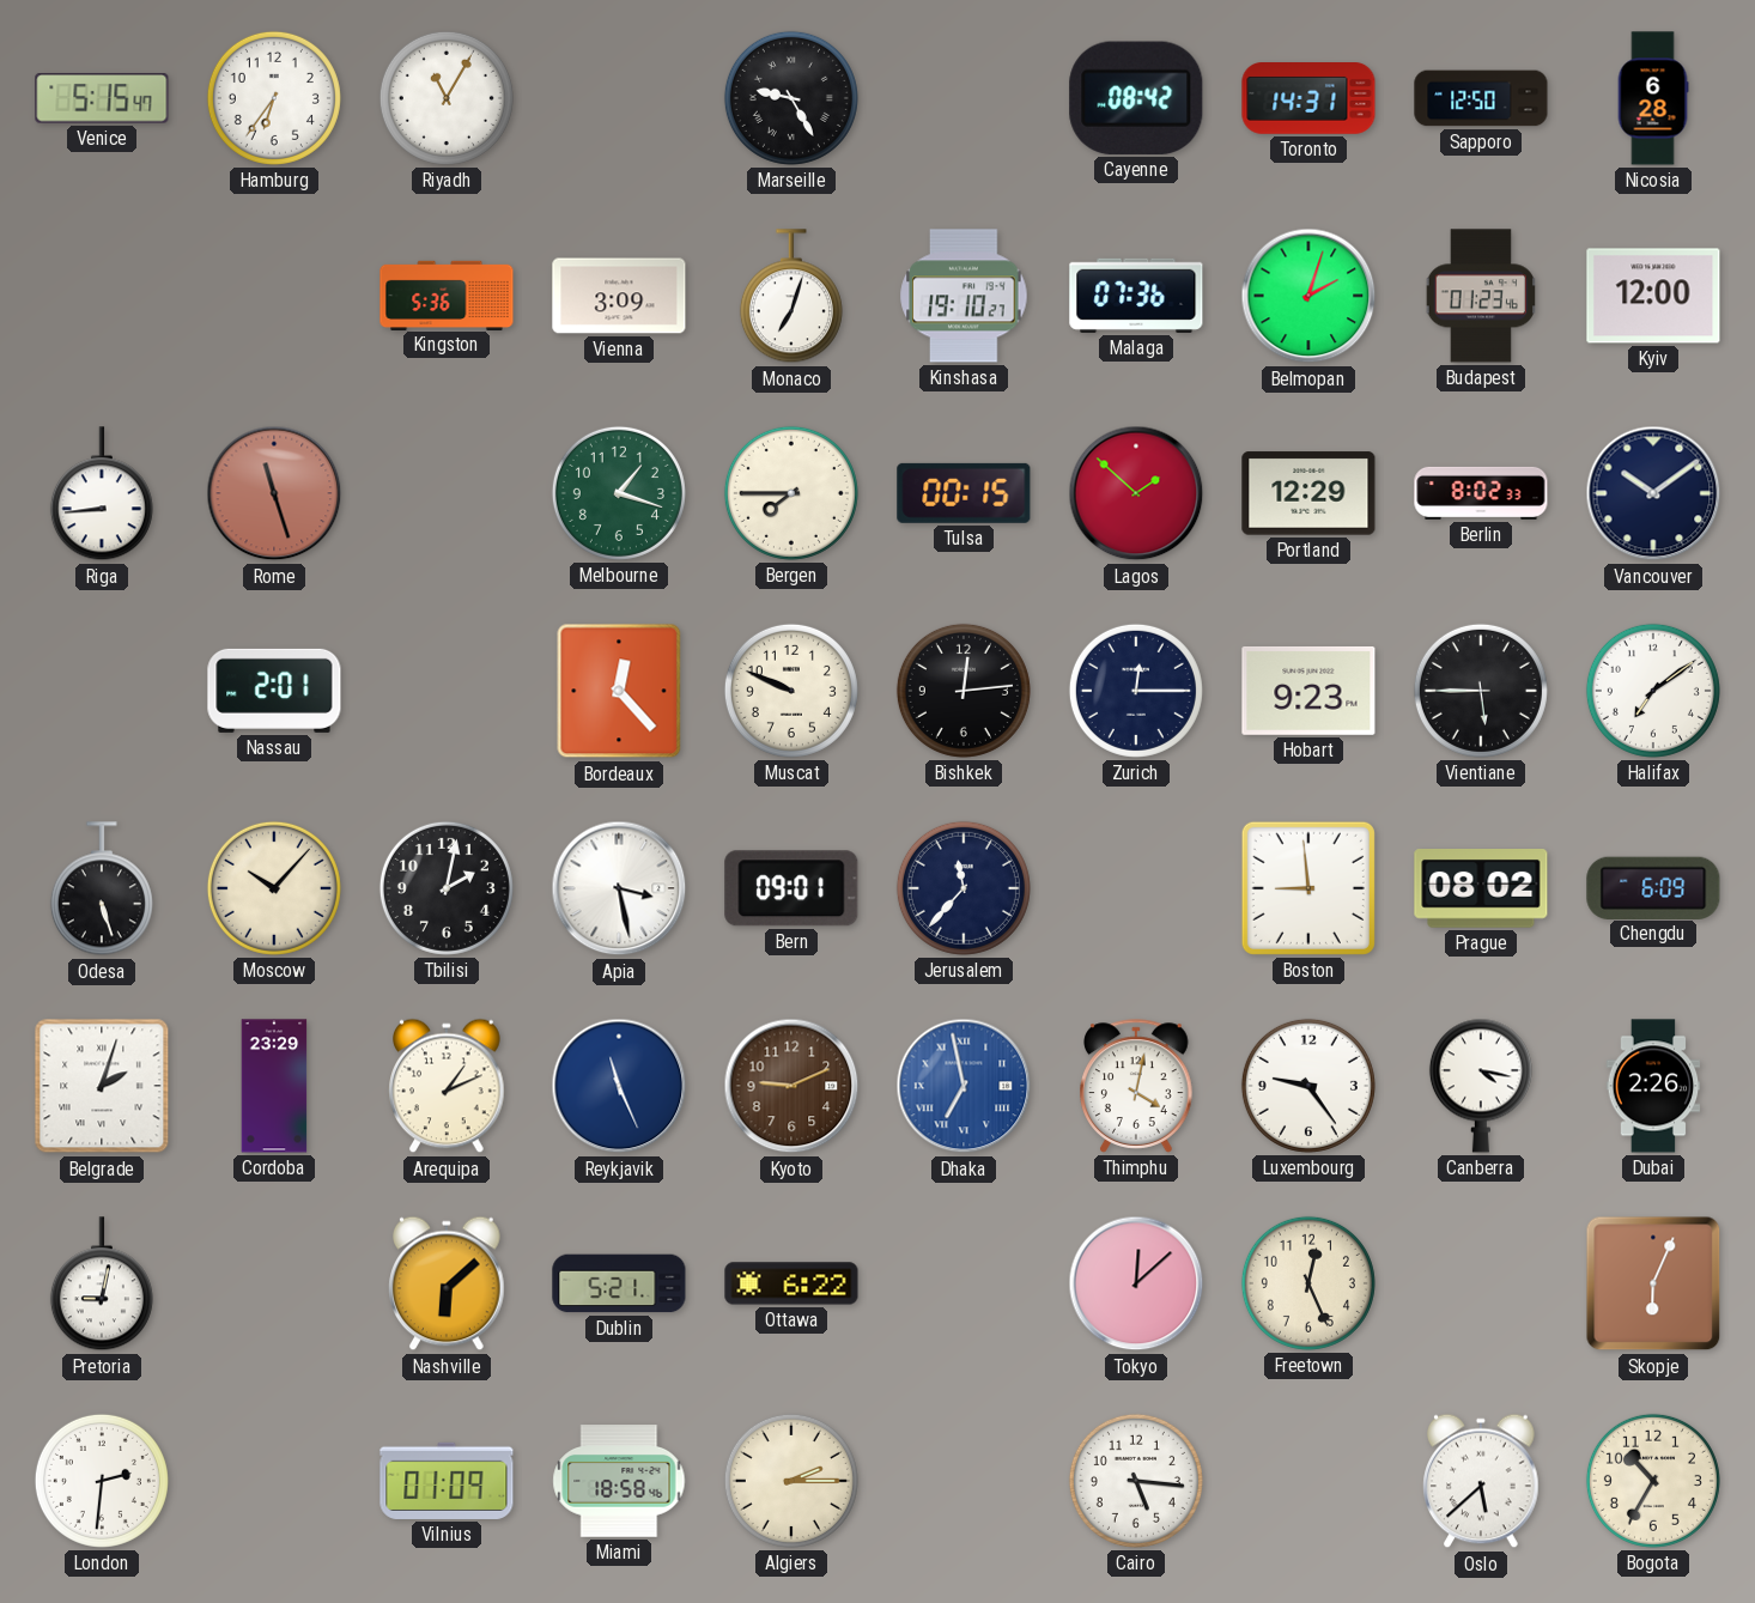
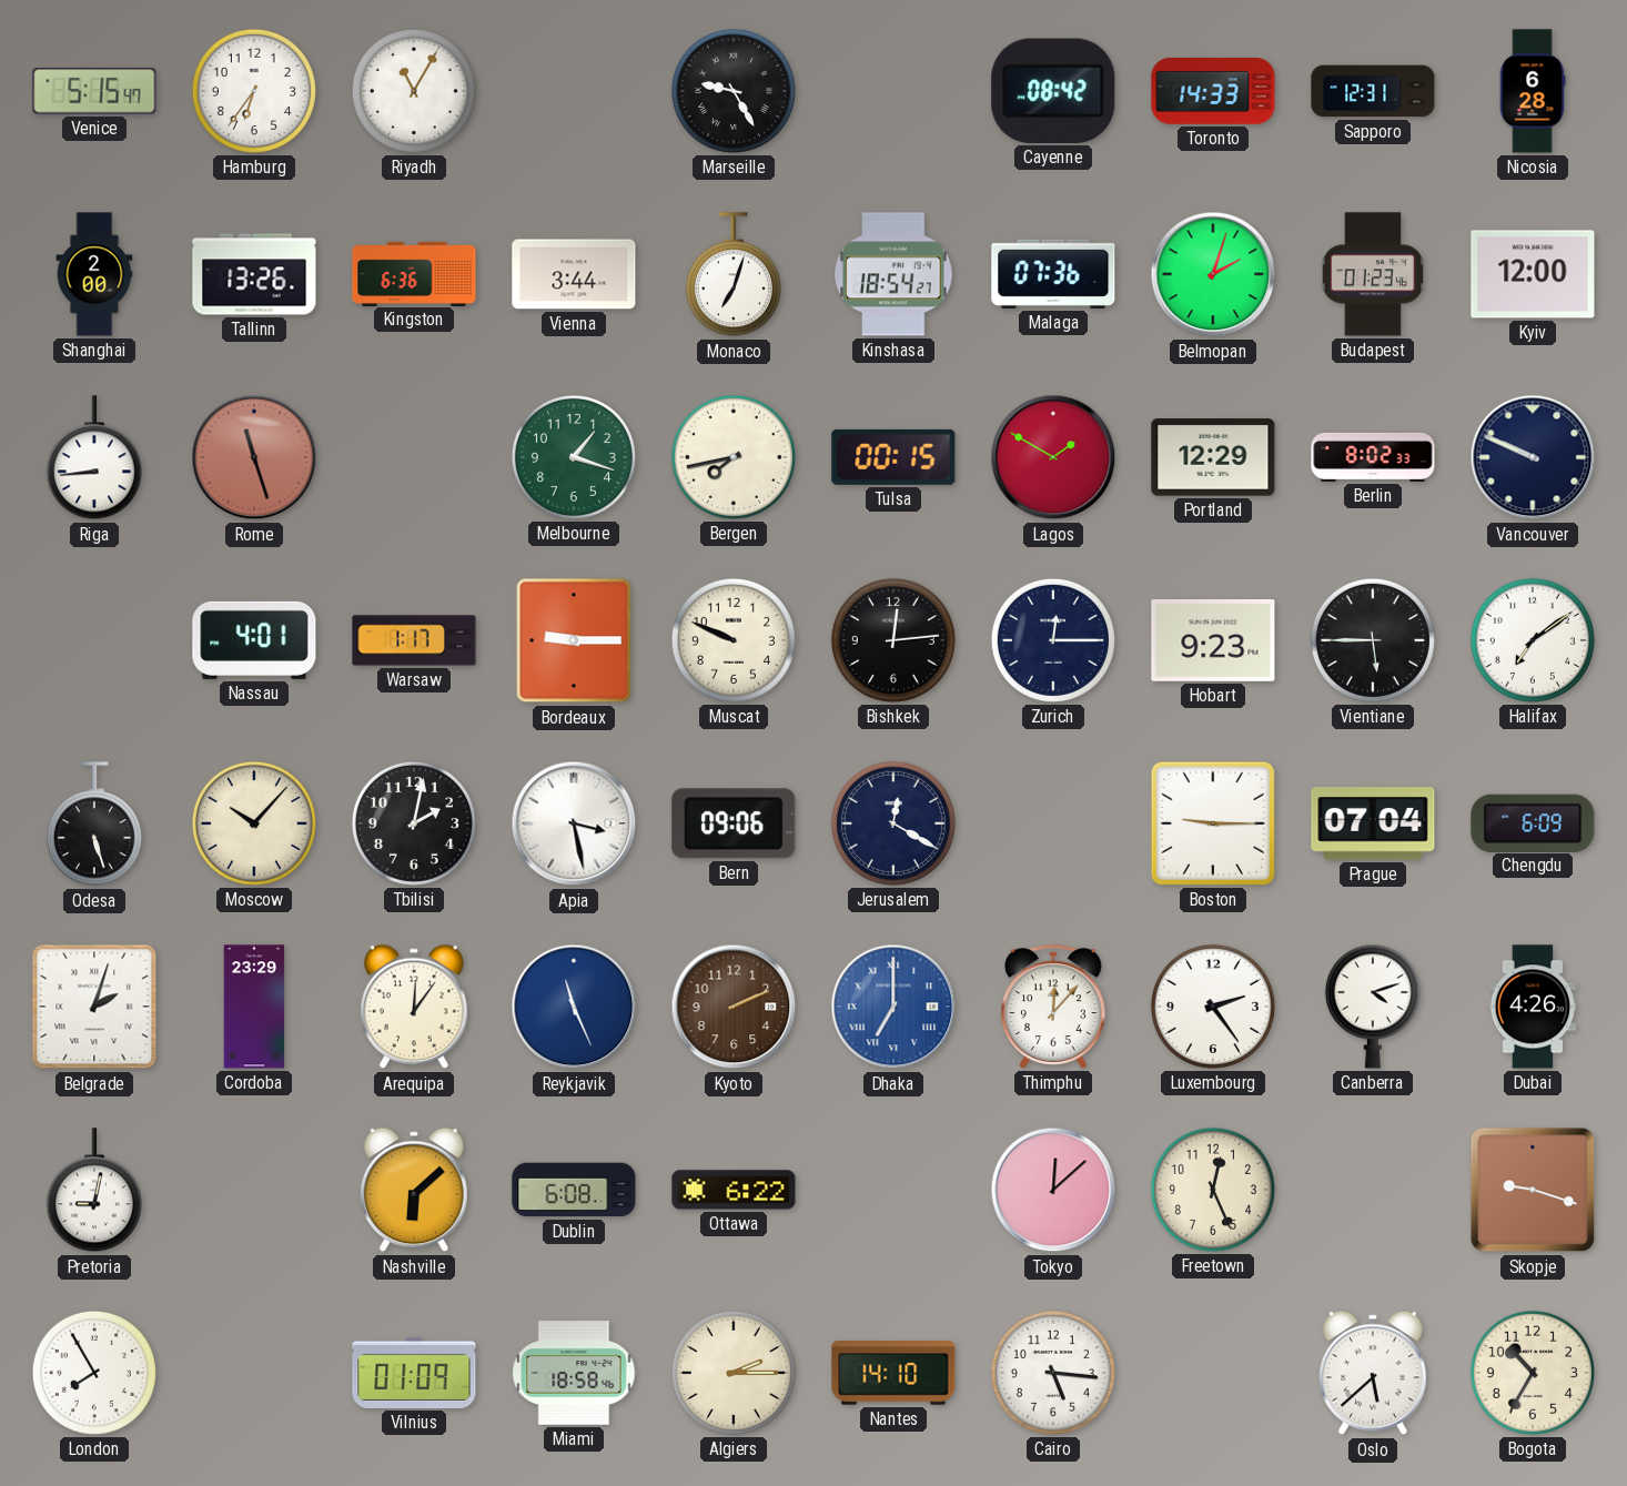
Toronto: 14:31 -> 14:33 (1213, 91)
Sapporo: 12:50 -> 12:31 (1373, 91)
Shanghai: none -> 2:00 (94, 274)
Tallinn: none -> 13:26 (254, 274)
Kingston: 5:36 -> 6:36 (414, 273)
Vienna: 3:09 -> 3:44 (574, 274)
Kinshasa: 19:10 -> 18:54 (893, 274)
Bergen: 7:45 -> 7:43 (734, 457)
Lagos: 1:52 -> 1:50 (1053, 457)
Vancouver: 10:09 -> 9:49 (1533, 457)
Nassau: 2:01 -> 4:01 (254, 640)
Warsaw: none -> 1:17 (414, 640)
Bordeaux: 12:23 -> 9:15 (574, 640)
Bern: 09:01 -> 09:06 (734, 823)
Jerusalem: 11:37 -> 12:20 (893, 823)
Boston: 8:59 -> 9:15 (1213, 823)
Prague: 08:02 -> 07:04 (1373, 825)
Arequipa: 1:11 -> 12:06 (414, 1007)
Kyoto: 9:11 -> 2:11 (734, 1007)
Dhaka: 6:58 -> 7:00 (893, 1007)
Thimphu: 4:02 -> 12:07 (1053, 1007)
Luxembourg: 9:24 -> 2:24 (1213, 1007)
Canberra: 4:17 -> 4:12 (1373, 1007)
Dubai: 2:26 -> 4:26 (1533, 1007)
Dublin: 5:21 -> 6:08 (574, 1190)
Skopje: 6:04 -> 9:18 (1533, 1190)
London: 2:31 -> 7:55 (94, 1373)
Nantes: none -> 14:10 (893, 1373)
